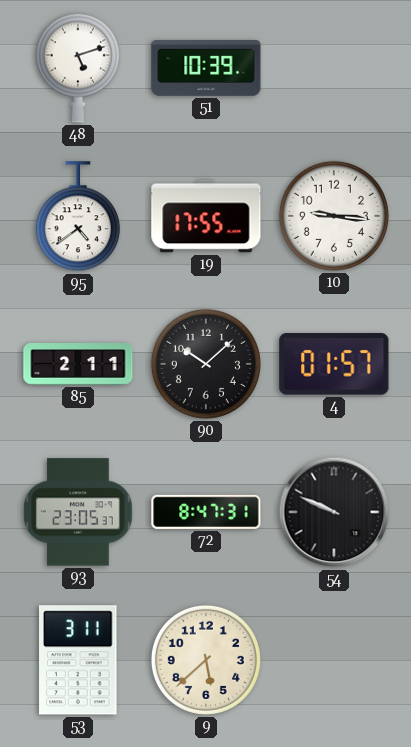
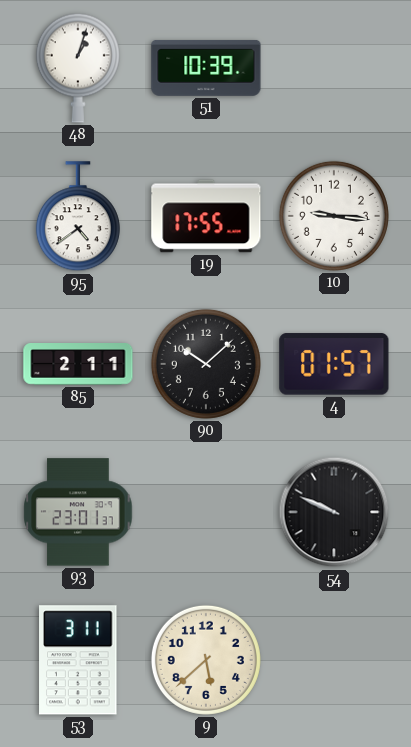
48: 5:12 -> 1:03 (78, 68)
93: 23:05 -> 23:01 (78, 512)
72: 8:47 -> none (206, 512)
